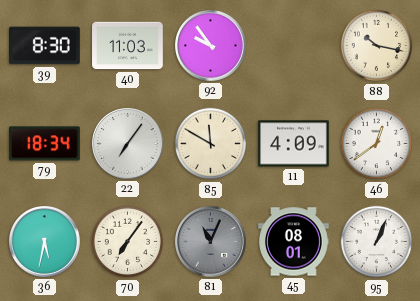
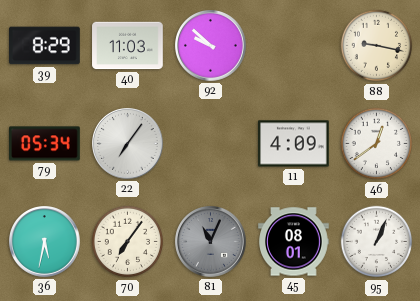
39: 8:30 -> 8:29 (45, 46)
92: 9:54 -> 9:52 (211, 46)
88: 10:17 -> 9:17 (377, 46)
79: 18:34 -> 05:34 (45, 144)
85: 11:50 -> none (211, 144)
